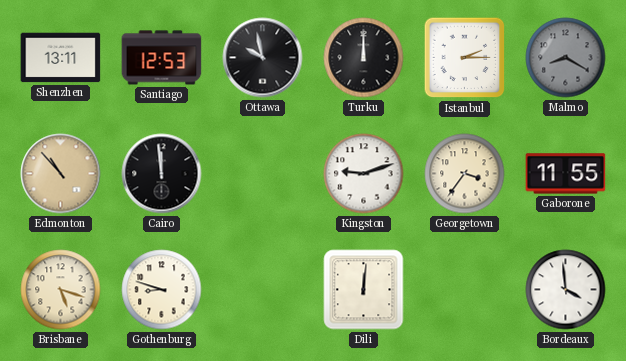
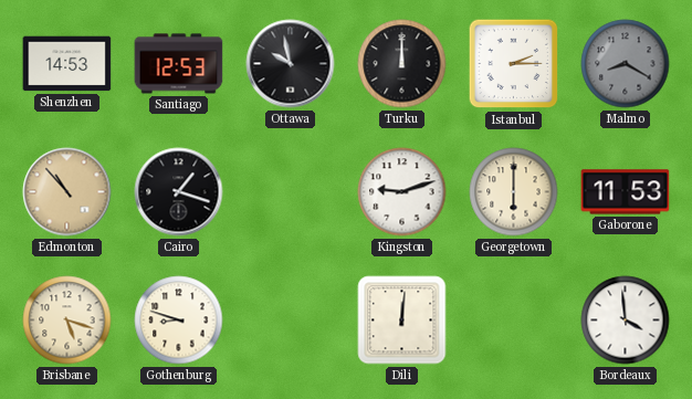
Shenzhen: 13:11 -> 14:53 (67, 64)
Cairo: 11:59 -> 1:18 (179, 192)
Georgetown: 3:36 -> 6:00 (514, 192)
Gaborone: 11:55 -> 11:53 (626, 192)
